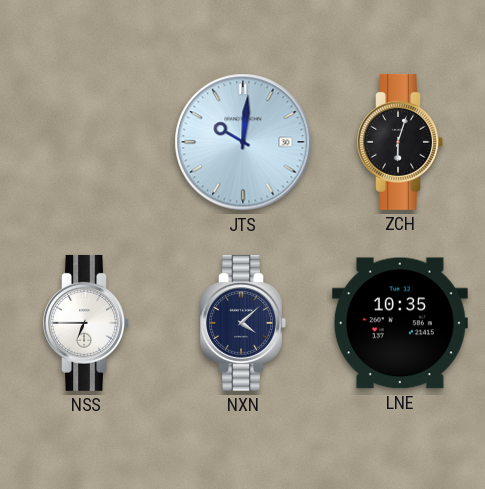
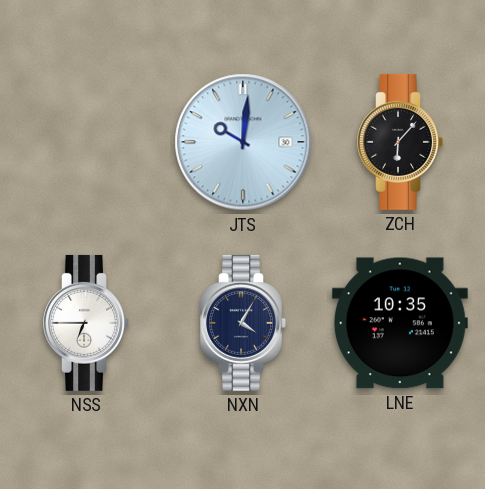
ZCH: 6:03 -> 6:07 (400, 142)
NXN: 4:08 -> 4:05 (243, 323)
